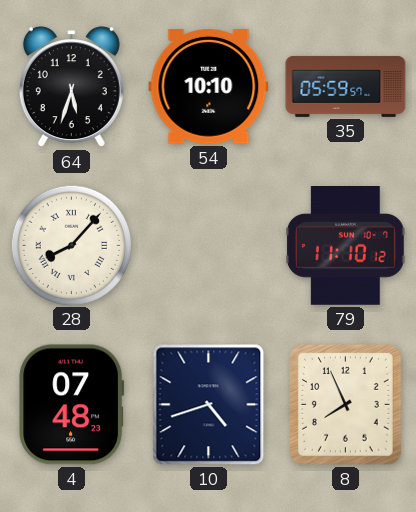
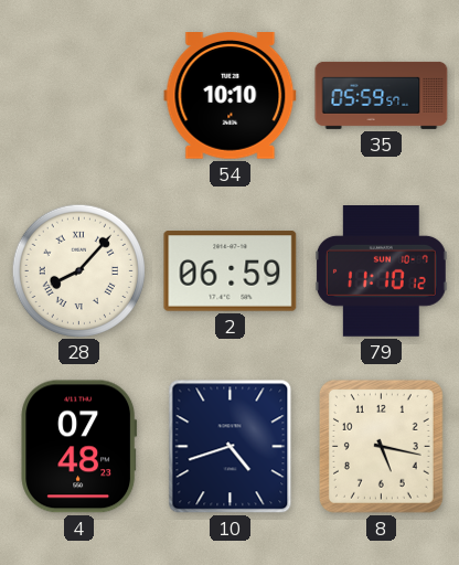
64: 5:33 -> none (71, 87)
2: none -> 06:59 (231, 271)
8: 7:56 -> 5:17 (381, 446)
